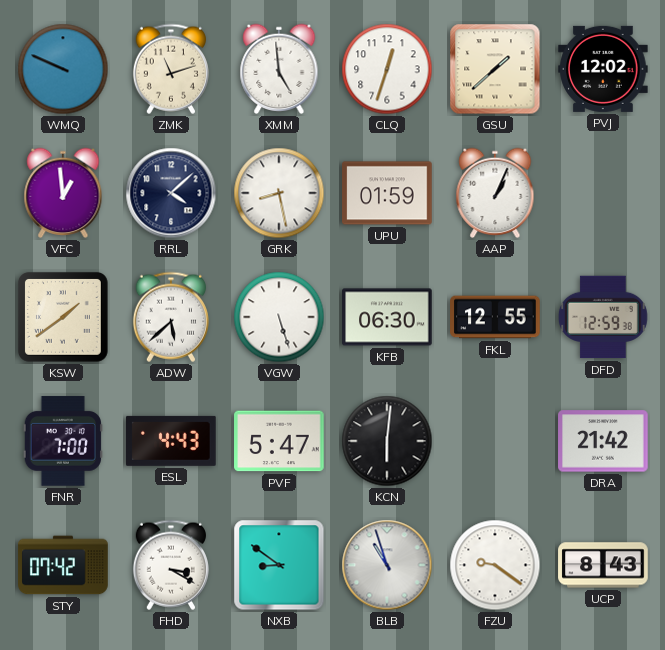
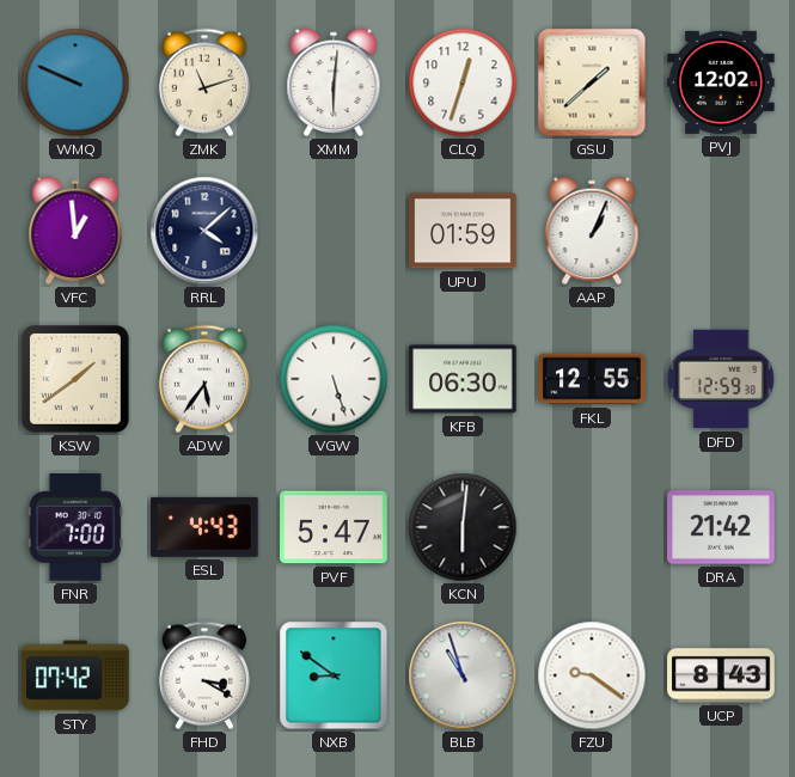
XMM: 4:59 -> 6:01 (334, 82)
GRK: 8:28 -> none (279, 193)
ADW: 5:38 -> 5:36 (204, 379)
